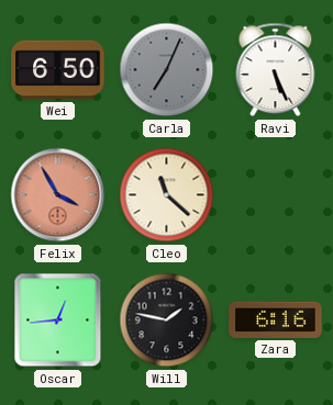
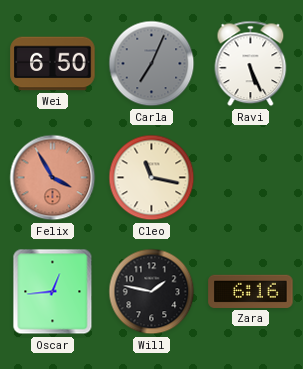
Cleo: 11:22 -> 11:17 (152, 178)
